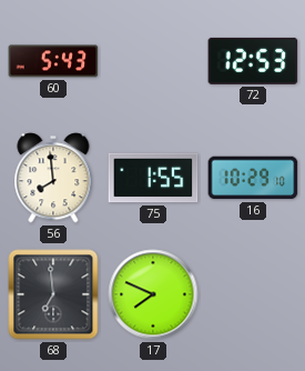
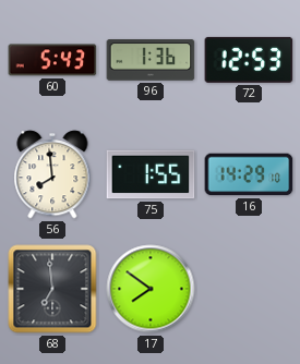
96: none -> 1:36 (151, 60)
16: 10:29 -> 14:29 (249, 174)
17: 7:49 -> 7:51 (151, 289)
